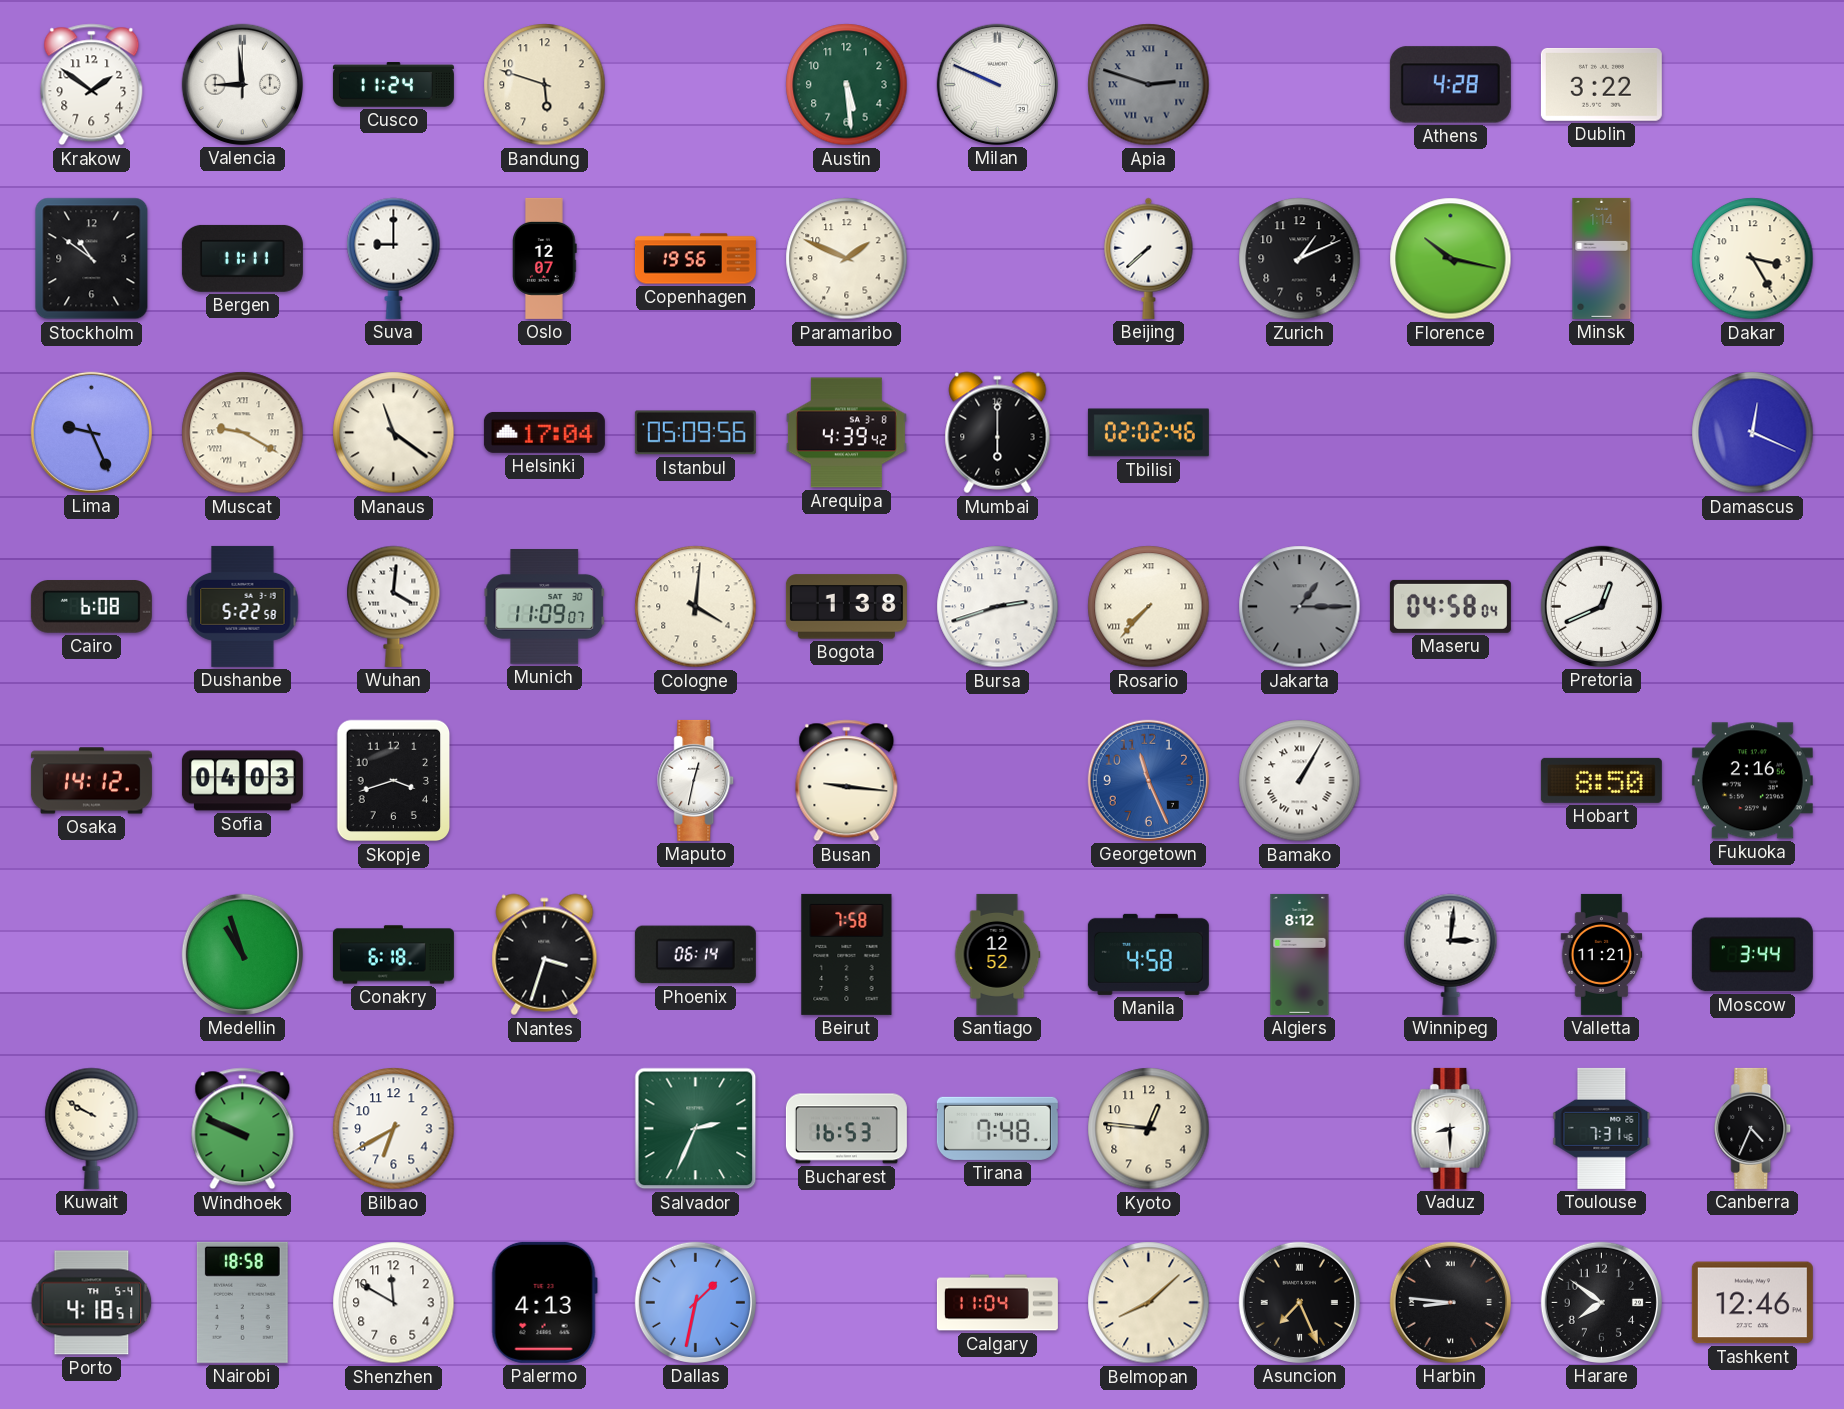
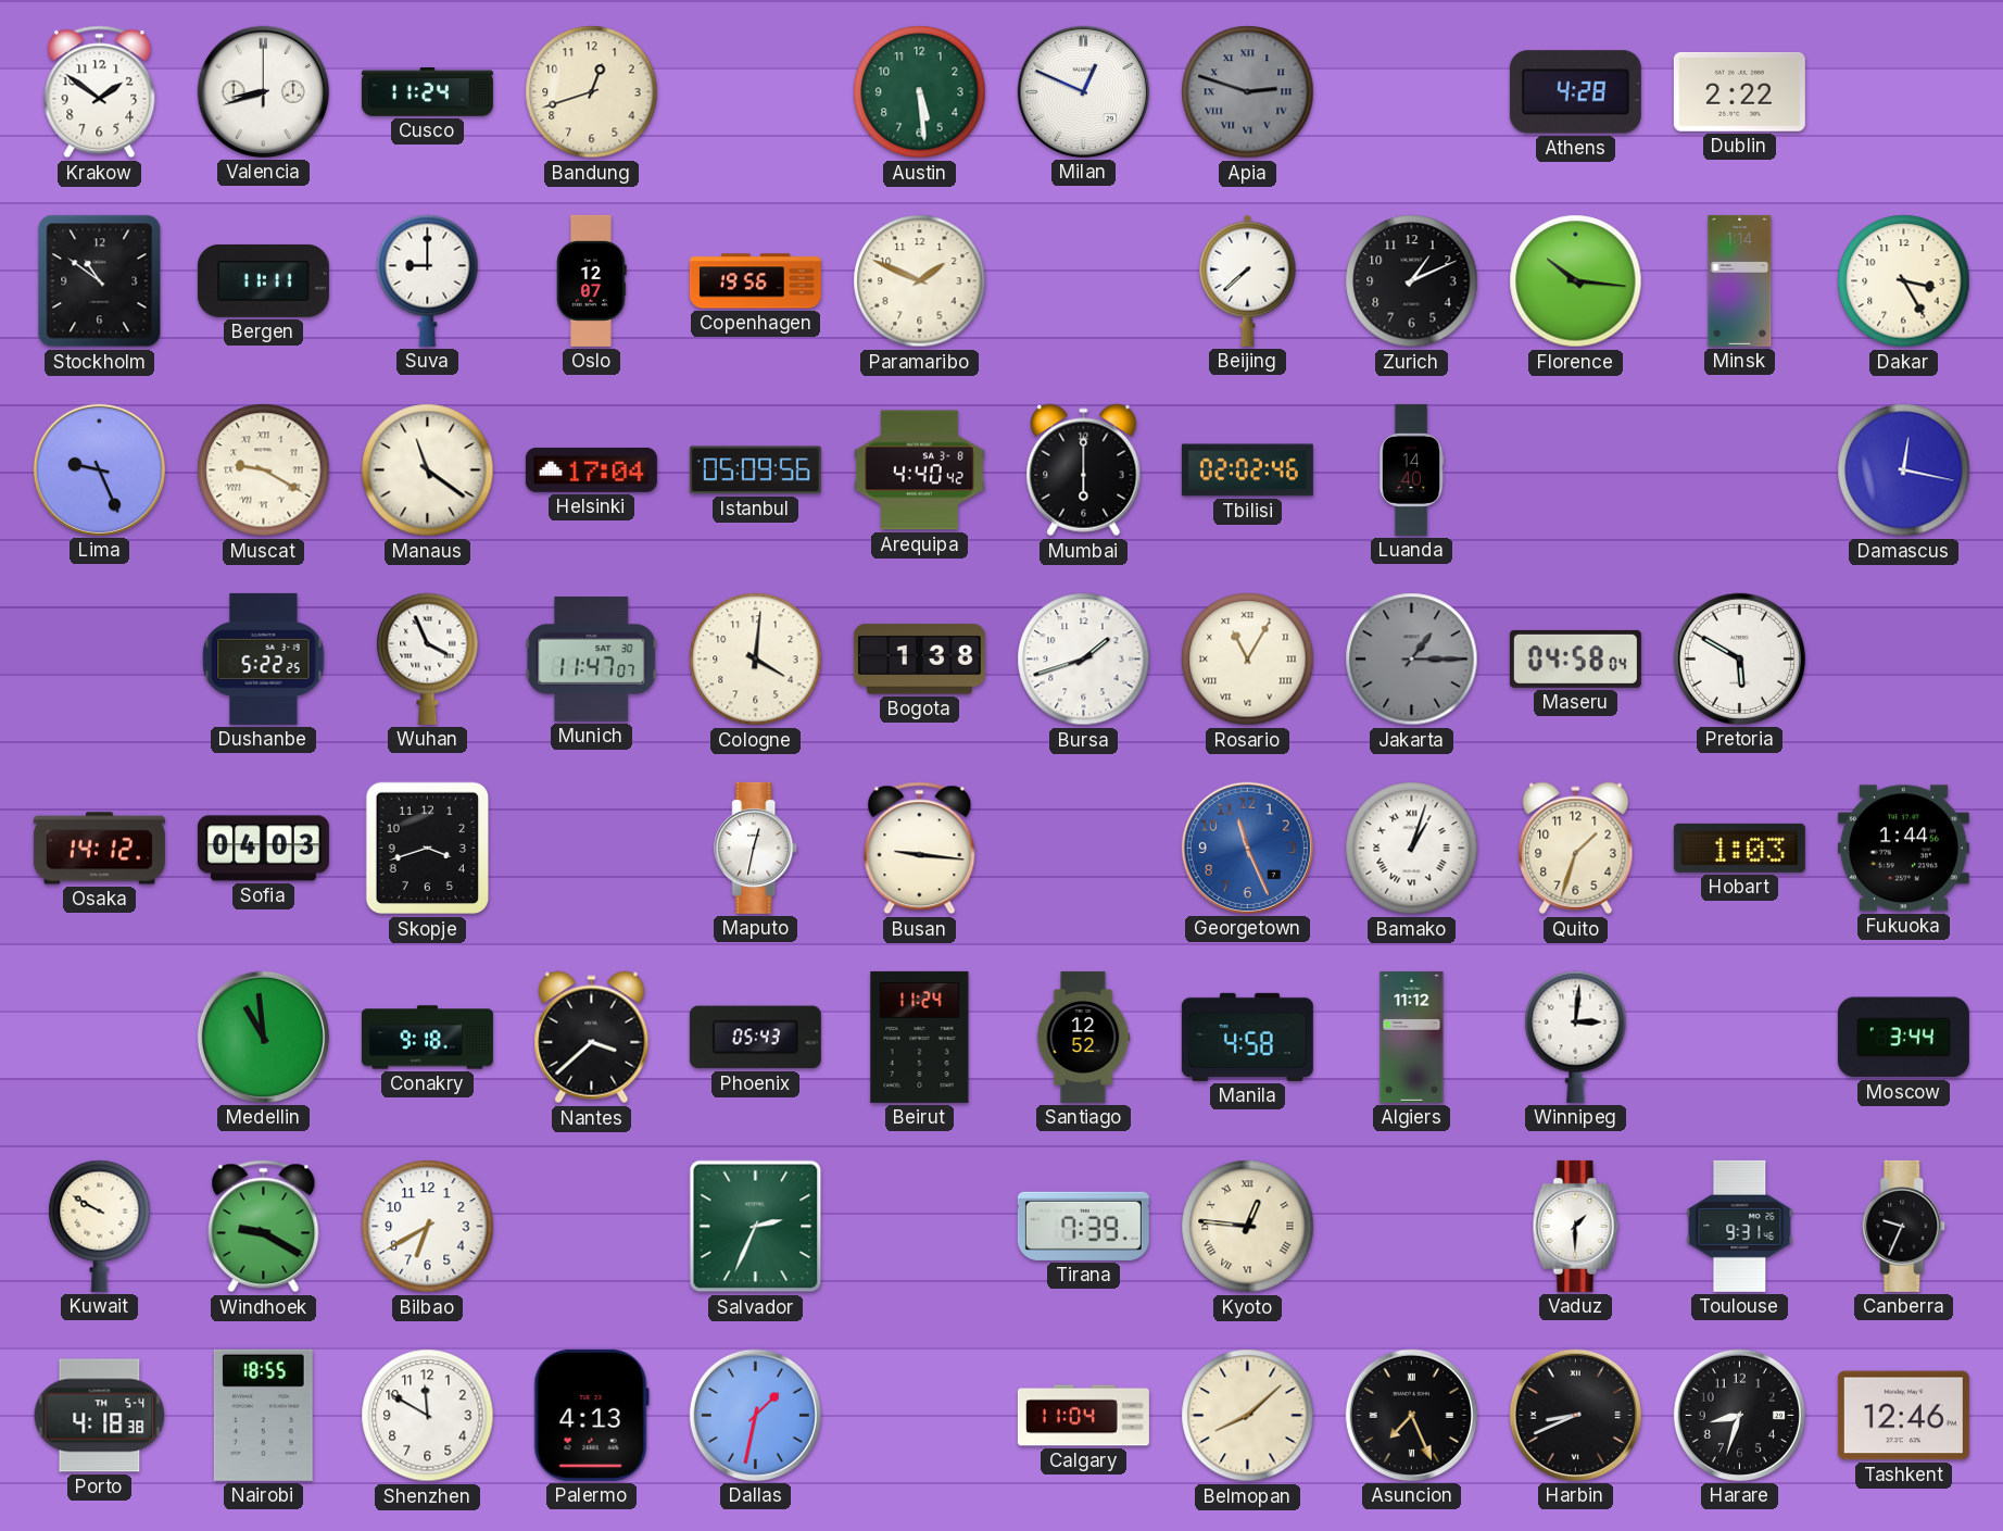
Valencia: 8:59 -> 8:42 (263, 91)
Bandung: 5:48 -> 12:42 (592, 92)
Milan: 9:49 -> 12:49 (1083, 91)
Dublin: 3:22 -> 2:22 (1739, 91)
Florence: 10:17 -> 10:16 (1576, 281)
Arequipa: 4:39 -> 4:40 (919, 470)
Luanda: none -> 14:40 (1411, 469)
Damascus: 12:19 -> 12:17 (1904, 470)
Cairo: 6:08 -> none (91, 607)
Dushanbe: 5:22:58 -> 5:22:25 (264, 658)
Wuhan: 4:01 -> 3:56 (428, 658)
Munich: 11:09 -> 11:47 (592, 660)
Bursa: 2:42 -> 1:42 (1084, 660)
Rosario: 7:37 -> 11:05 (1248, 660)
Pretoria: 12:41 -> 5:50 (1739, 658)
Bamako: 1:05 -> 1:03 (1412, 849)
Quito: none -> 1:33 (1576, 849)
Hobart: 8:50 -> 1:03 (1739, 848)
Fukuoka: 2:16 -> 1:44 (1903, 849)
Medellin: 10:57 -> 10:59 (263, 1037)
Conakry: 6:18 -> 9:18 (427, 1038)
Nantes: 3:33 -> 3:38 (592, 1038)
Phoenix: 06:14 -> 05:43 (755, 1038)
Beirut: 7:58 -> 11:24 (920, 1037)
Algiers: 8:12 -> 11:12 (1412, 1037)
Valletta: 11:21 -> none (1602, 954)
Windhoek: 9:49 -> 9:20 (264, 1227)
Bucharest: 16:53 -> none (846, 1129)
Tirana: 7:48 -> 7:39 (1083, 1226)
Kyoto numerals: Arabic -> Roman (1248, 1227)
Vaduz: 8:30 -> 1:30 (1576, 1226)
Toulouse: 7:31 -> 9:31 (1740, 1226)
Canberra: 4:34 -> 9:34 (1904, 1226)
Porto: 4:18:51 -> 4:18:38 (100, 1416)
Nairobi: 18:58 -> 18:55 (263, 1415)
Harbin: 8:46 -> 8:41 (1575, 1415)
Harare: 7:51 -> 8:33 (1739, 1415)
